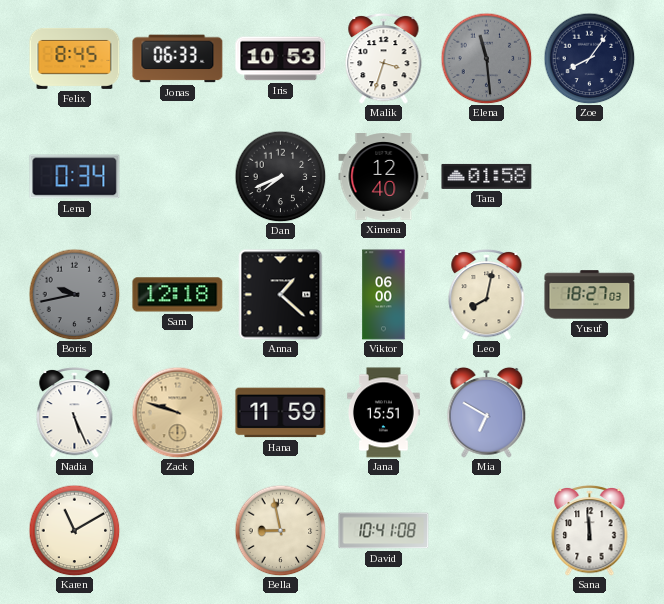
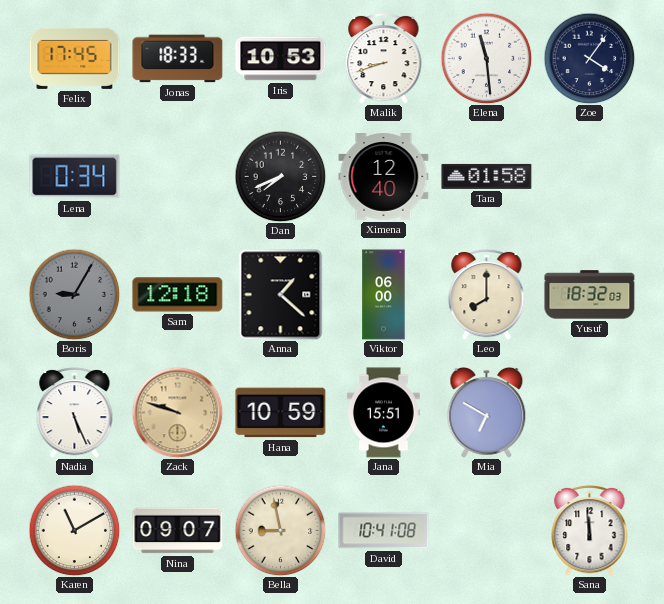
Felix: 8:45 -> 17:45 (75, 58)
Jonas: 06:33 -> 18:33 (178, 59)
Malik: 3:33 -> 8:42 (384, 58)
Elena dial: grey -> white (486, 58)
Zoe: 8:06 -> 4:06 (589, 58)
Boris: 9:43 -> 9:05 (74, 294)
Leo: 8:02 -> 8:00 (487, 294)
Yusuf: 18:27 -> 18:32 (590, 295)
Hana: 11:59 -> 10:59 (281, 413)
Nina: none -> 09:07 (178, 531)
